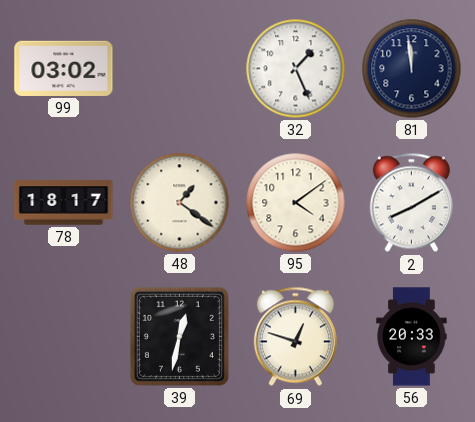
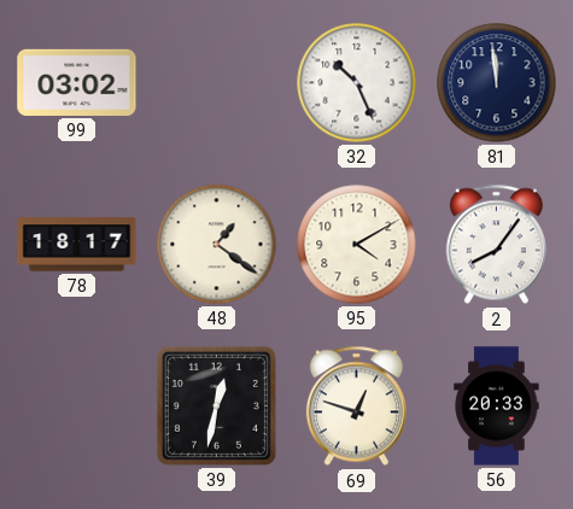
32: 1:26 -> 10:26 (357, 83)
95: 4:09 -> 4:10 (357, 245)
2: 8:10 -> 8:06 (496, 245)
